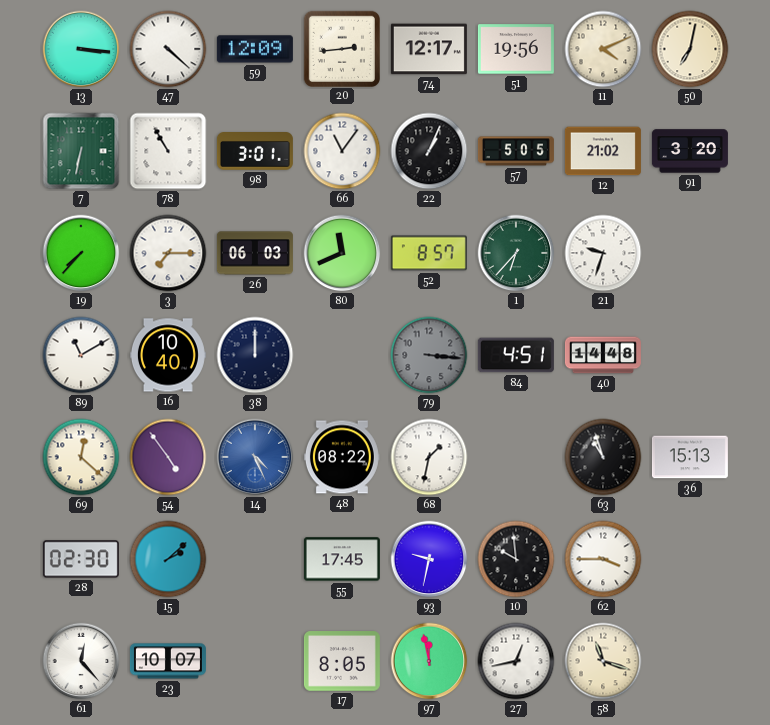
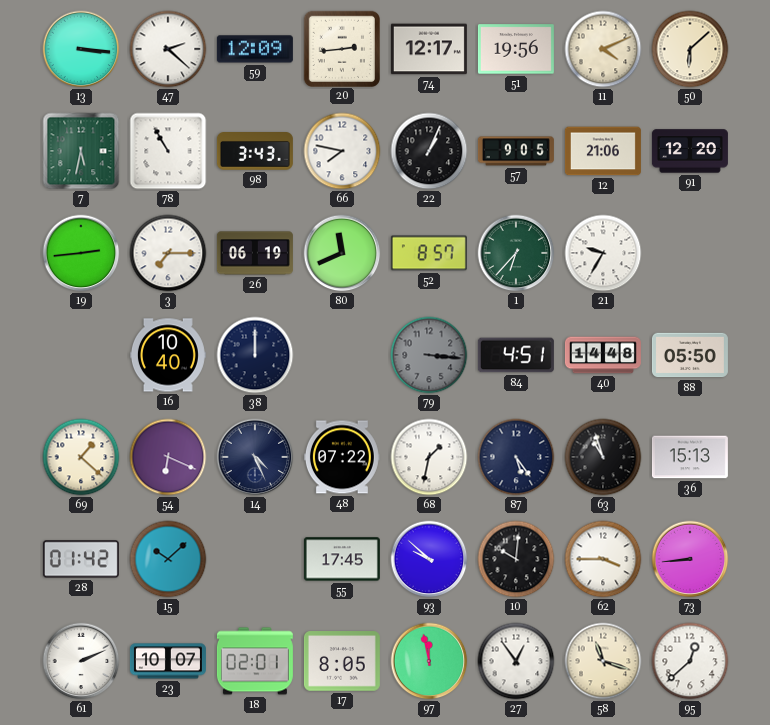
47: 4:22 -> 2:22 (168, 49)
50: 7:02 -> 6:08 (690, 49)
7: 6:32 -> 5:32 (81, 151)
98: 3:01 -> 3:43 (255, 152)
66: 11:06 -> 7:47 (342, 151)
57: 5:05 -> 9:05 (516, 151)
12: 21:02 -> 21:06 (603, 151)
91: 3:20 -> 12:20 (690, 151)
19: 7:37 -> 2:44 (81, 253)
26: 06:03 -> 06:19 (255, 253)
21: 9:33 -> 9:35 (603, 253)
89: 11:10 -> none (81, 355)
88: none -> 05:50 (690, 355)
69: 12:22 -> 1:22 (81, 457)
54: 4:54 -> 6:19 (168, 457)
14 dial: blue -> navy (255, 457)
48: 08:22 -> 07:22 (342, 457)
87: none -> 5:24 (516, 457)
28: 02:30 -> 01:42 (81, 559)
15: 2:08 -> 10:08 (168, 559)
93: 9:32 -> 9:52 (429, 559)
10: 9:59 -> 10:01 (516, 559)
73: none -> 8:44 (690, 559)
61: 12:23 -> 2:11 (81, 661)
18: none -> 02:01 (255, 661)
27: 12:43 -> 12:54 (516, 661)
95: none -> 12:38 (690, 661)
